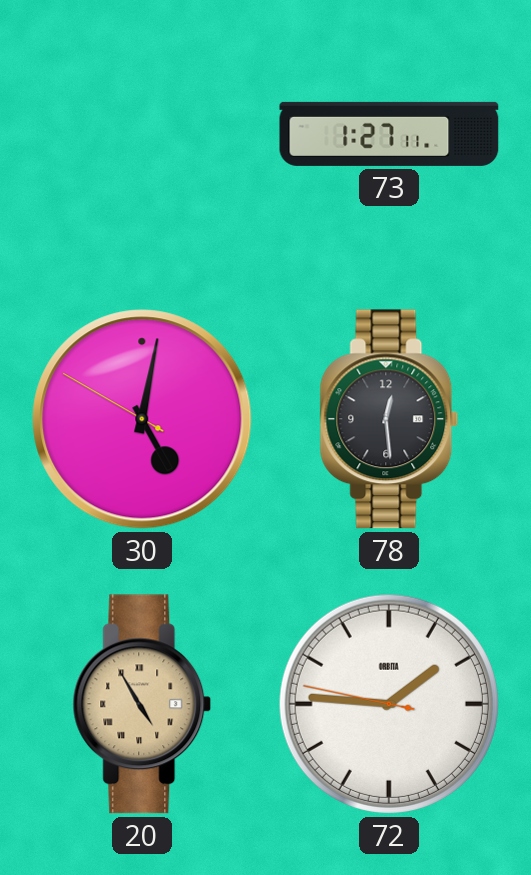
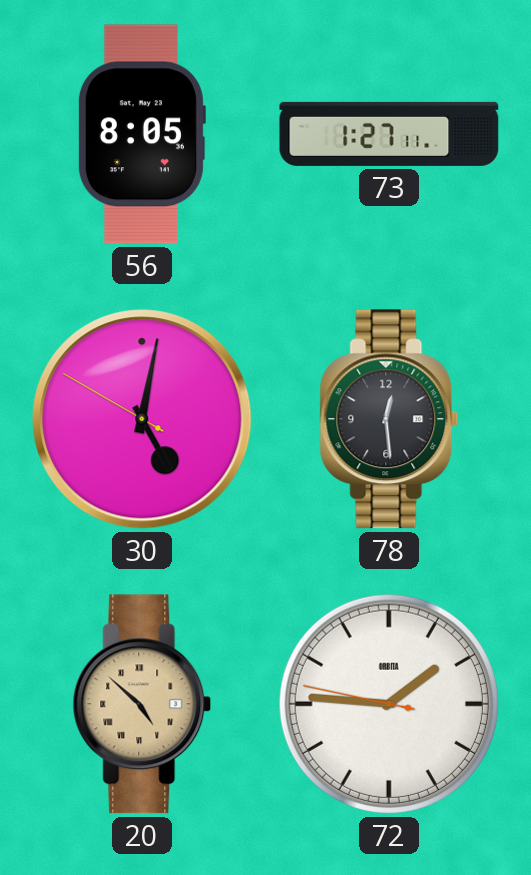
56: none -> 8:05 (141, 134)
20: 4:55 -> 4:52 (142, 704)
